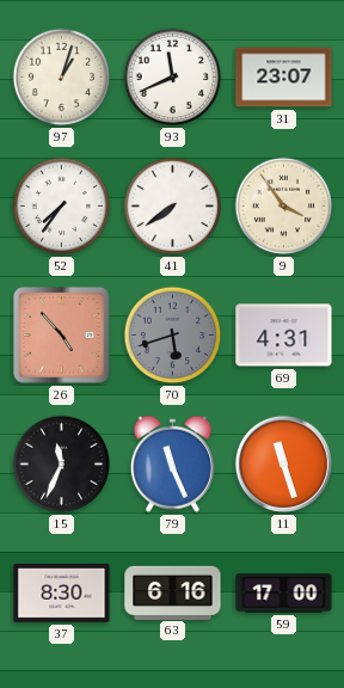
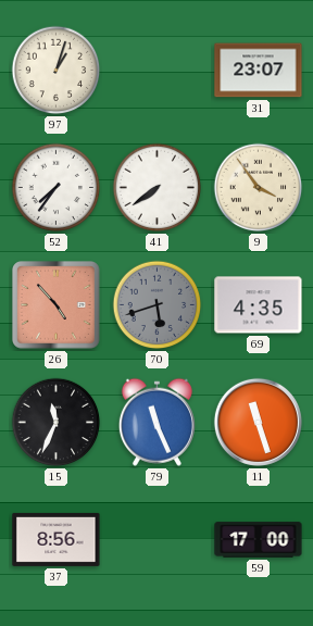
93: 11:41 -> none (173, 78)
69: 4:31 -> 4:35 (259, 305)
37: 8:30 -> 8:56 (57, 539)
63: 6:16 -> none (173, 592)
